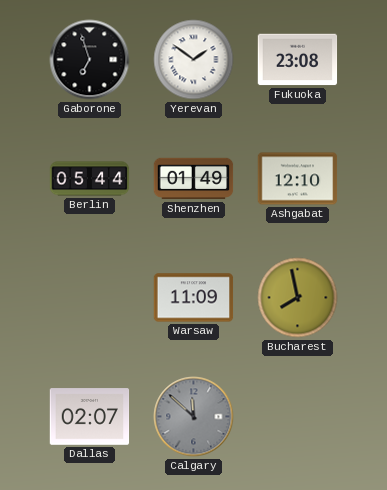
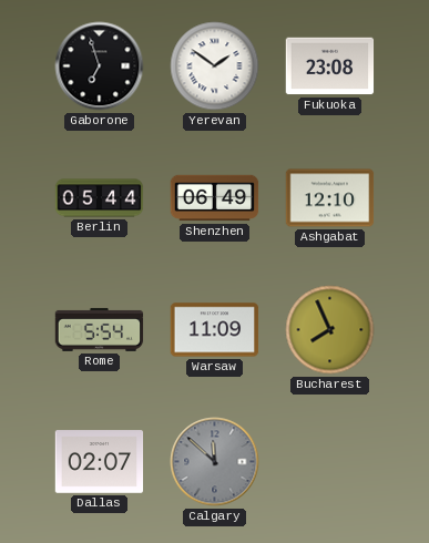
Shenzhen: 01:49 -> 06:49 (215, 198)
Rome: none -> 5:54 (100, 329)
Bucharest: 7:58 -> 7:56 (330, 330)
